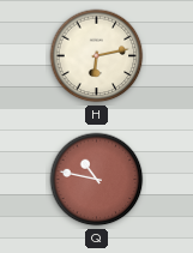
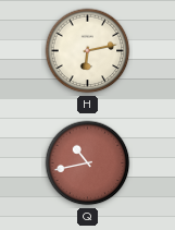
Q: 10:47 -> 10:43 (88, 164)
